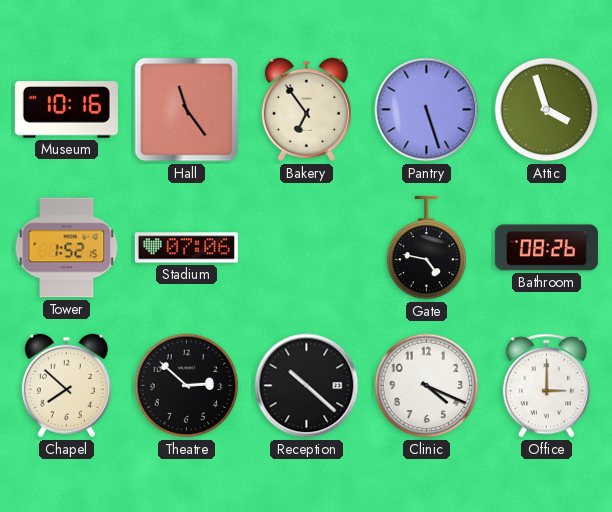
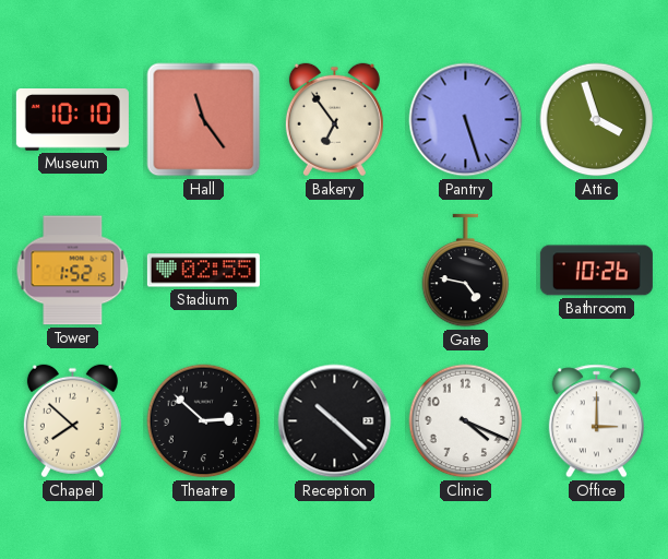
Museum: 10:16 -> 10:10 (72, 120)
Stadium: 07:06 -> 02:55 (203, 271)
Bathroom: 08:26 -> 10:26 (596, 271)
